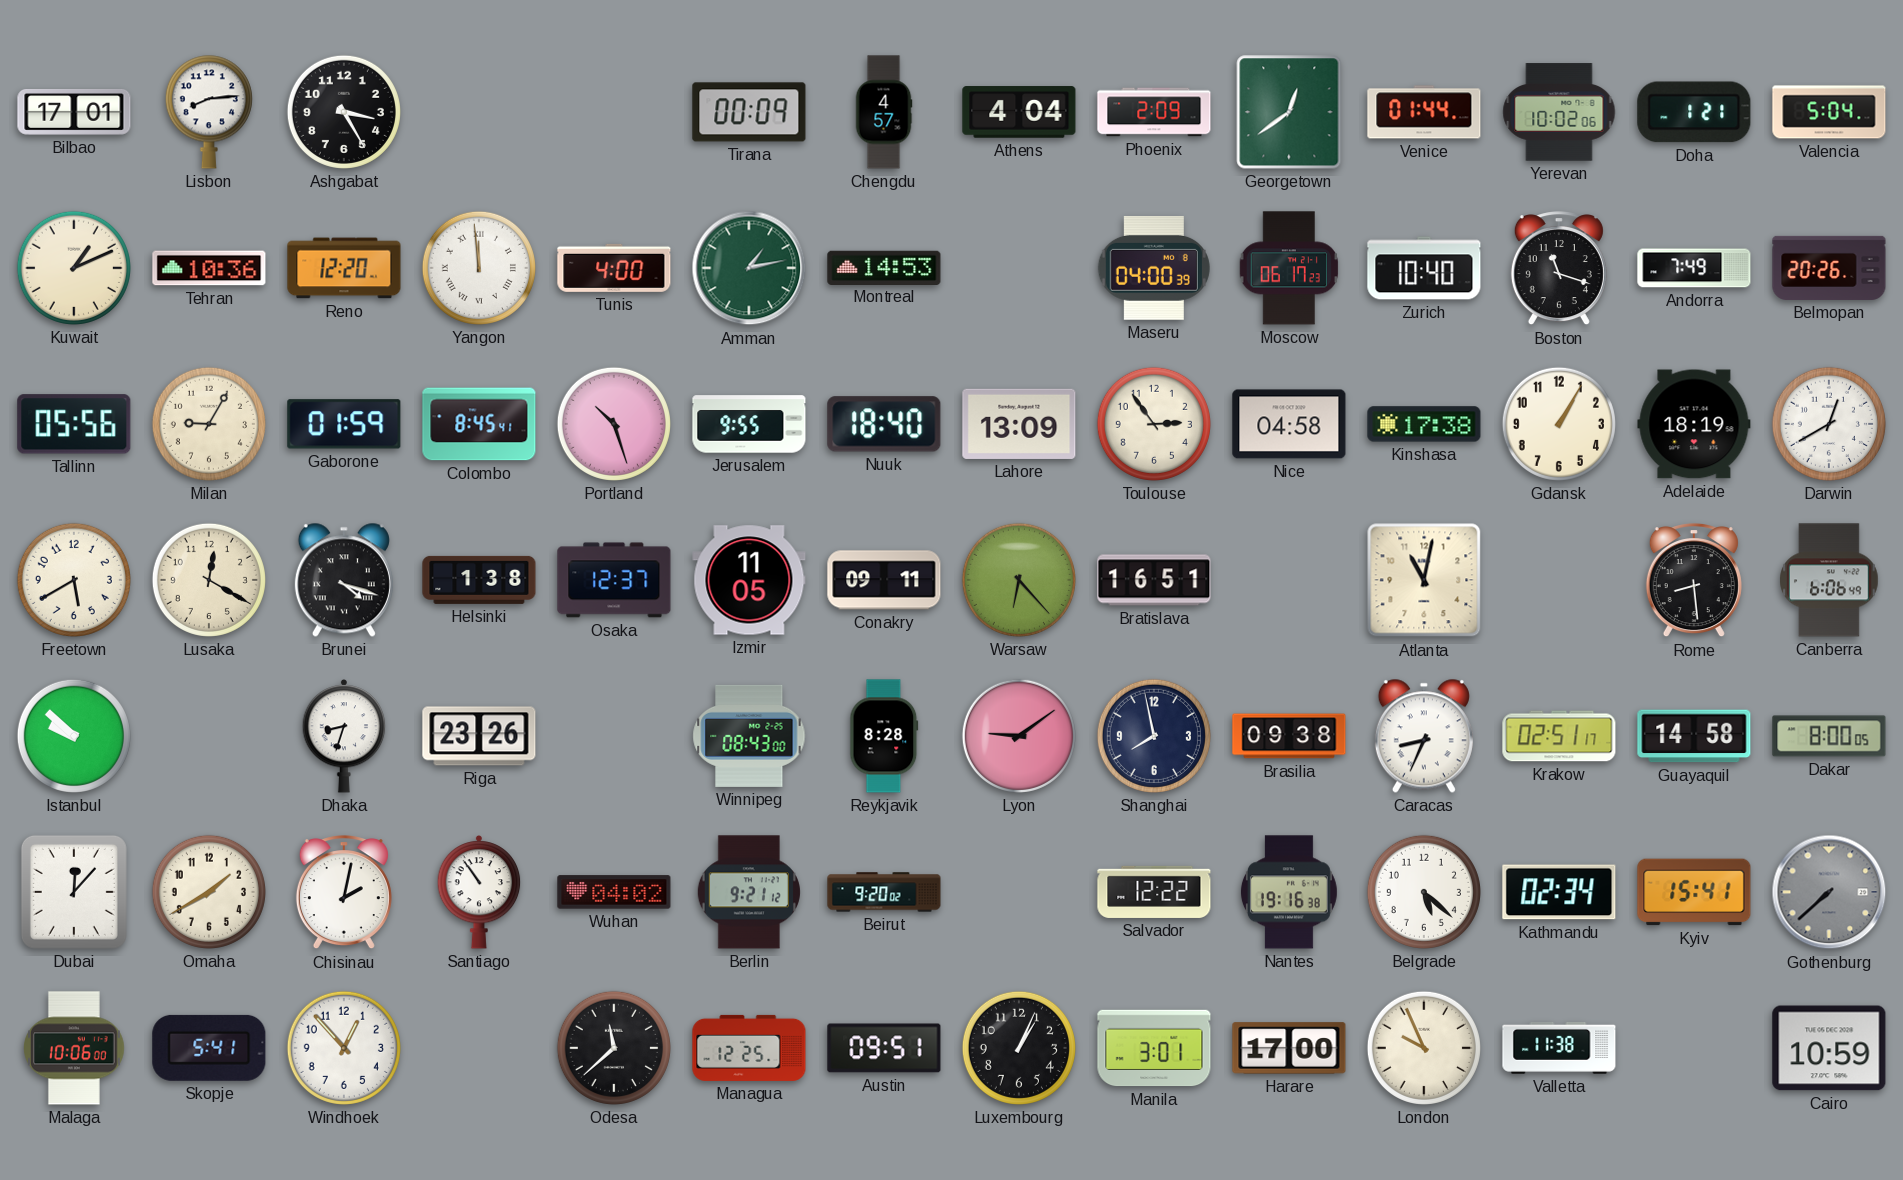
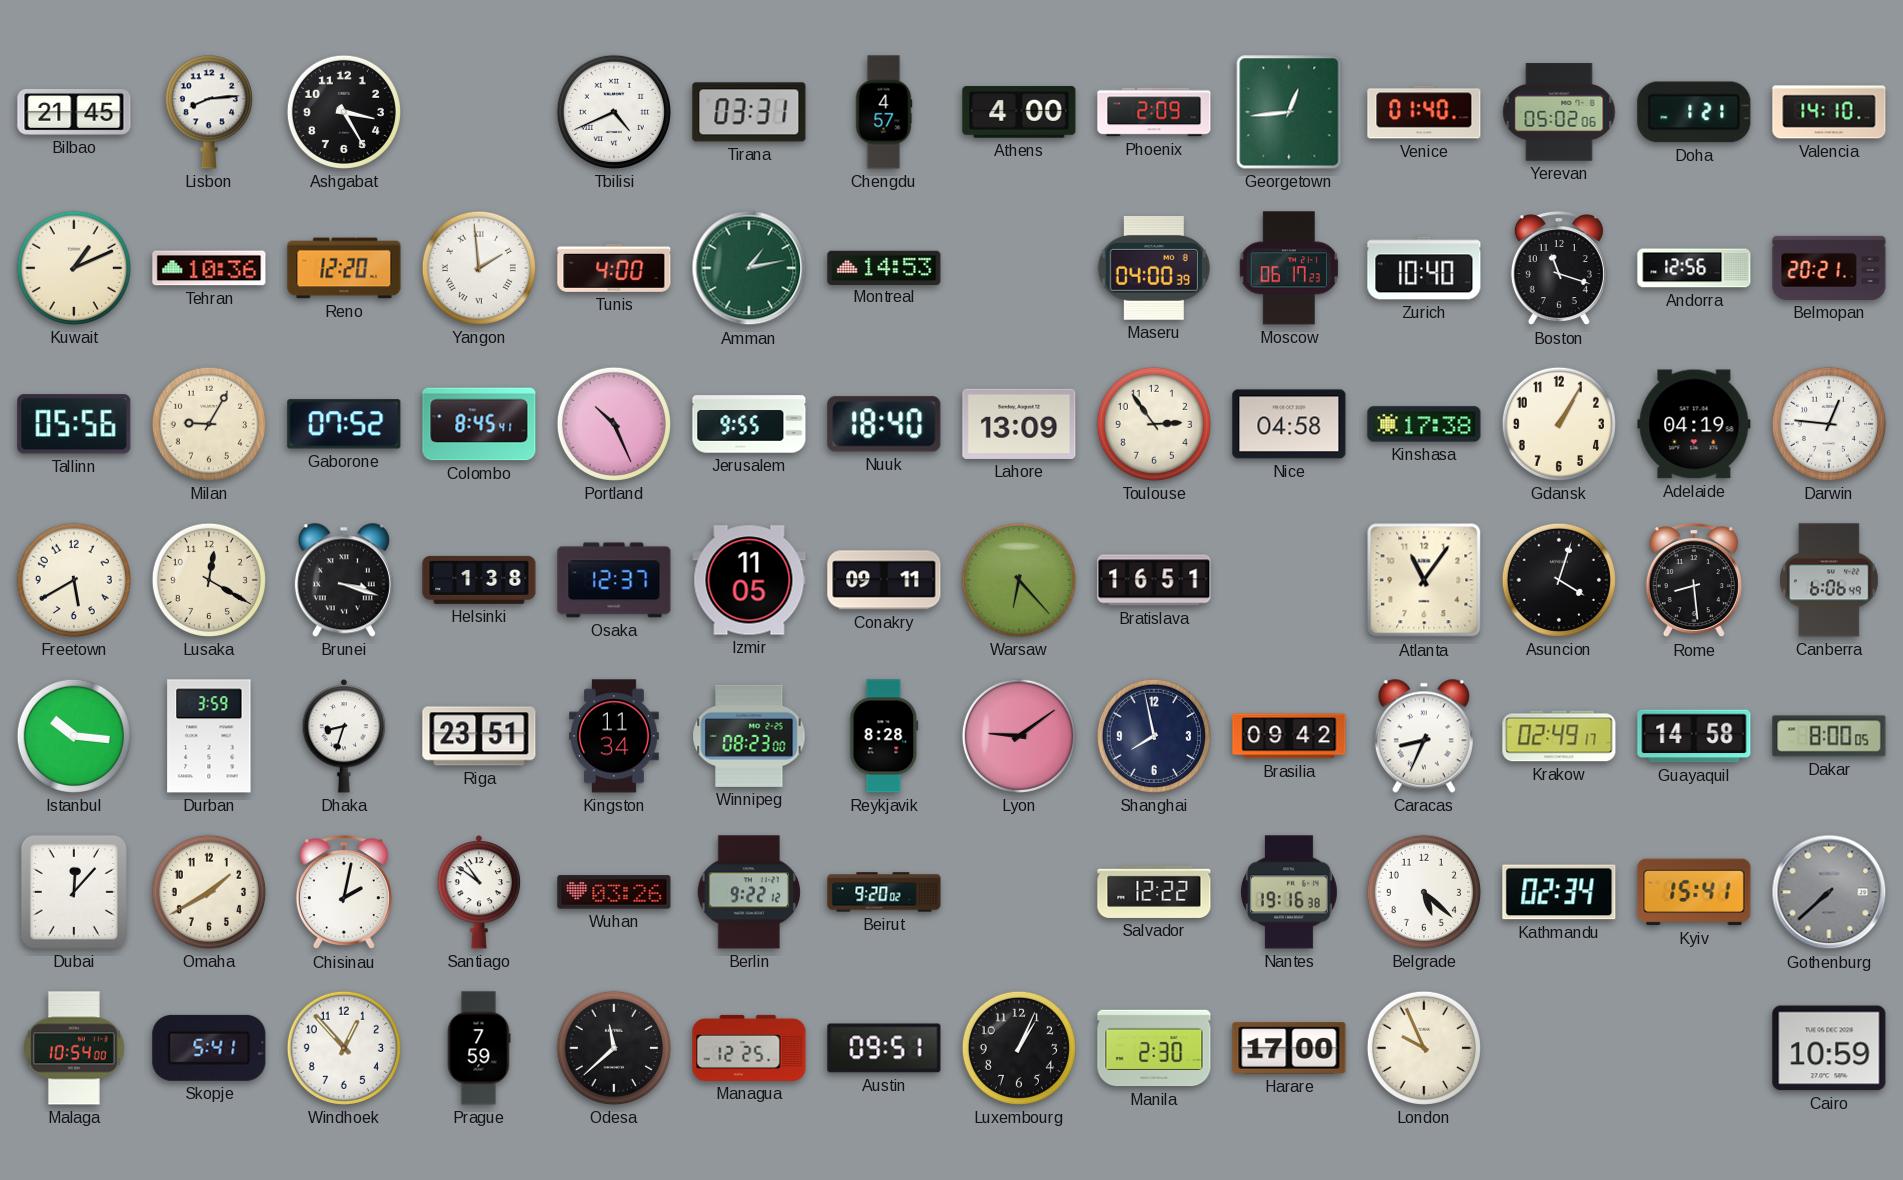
Bilbao: 17:01 -> 21:45 (74, 113)
Tbilisi: none -> 4:41 (614, 112)
Tirana: 00:09 -> 03:31 (749, 112)
Athens: 4:04 -> 4:00 (1019, 112)
Georgetown: 12:39 -> 12:44 (1289, 112)
Venice: 01:44 -> 01:40 (1424, 112)
Yerevan: 10:02 -> 05:02 (1559, 112)
Valencia: 5:04 -> 14:10 (1829, 112)
Yangon: 11:59 -> 1:59 (479, 268)
Andorra: 7:49 -> 12:56 (1694, 268)
Belmopan: 20:26 -> 20:21 (1829, 268)
Gaborone: 01:59 -> 07:52 (344, 424)
Portland: 10:27 -> 10:26 (614, 424)
Adelaide: 18:19 -> 04:19 (1694, 424)
Darwin: 12:40 -> 12:46 (1829, 424)
Brunei: 4:18 -> 3:18 (344, 580)
Atlanta: 11:02 -> 11:06 (1424, 580)
Asuncion: none -> 4:03 (1559, 580)
Istanbul: 9:52 -> 10:16 (74, 736)
Durban: none -> 3:59 (209, 736)
Riga: 23:26 -> 23:51 (479, 736)
Kingston: none -> 11:34 (615, 736)
Winnipeg: 08:43 -> 08:23 (749, 736)
Brasilia: 09:38 -> 09:42 (1289, 736)
Krakow: 02:51 -> 02:49 (1559, 736)
Santiago: 10:54 -> 10:51 (479, 893)
Wuhan: 04:02 -> 03:26 (614, 892)
Berlin: 9:21 -> 9:22 (749, 892)
Malaga: 10:06 -> 10:54 (75, 1048)
Prague: none -> 7:59 (479, 1048)
Manila: 3:01 -> 2:30 (1154, 1048)
Valletta: 11:38 -> none (1559, 1048)
